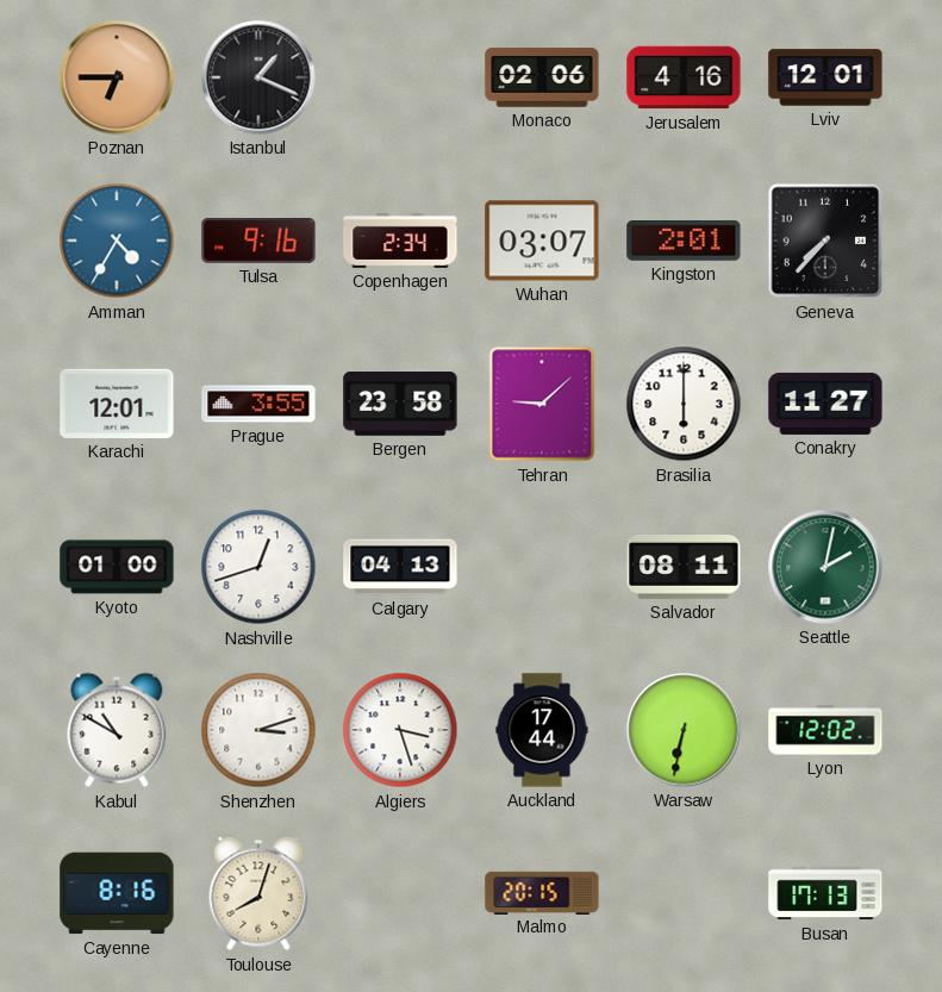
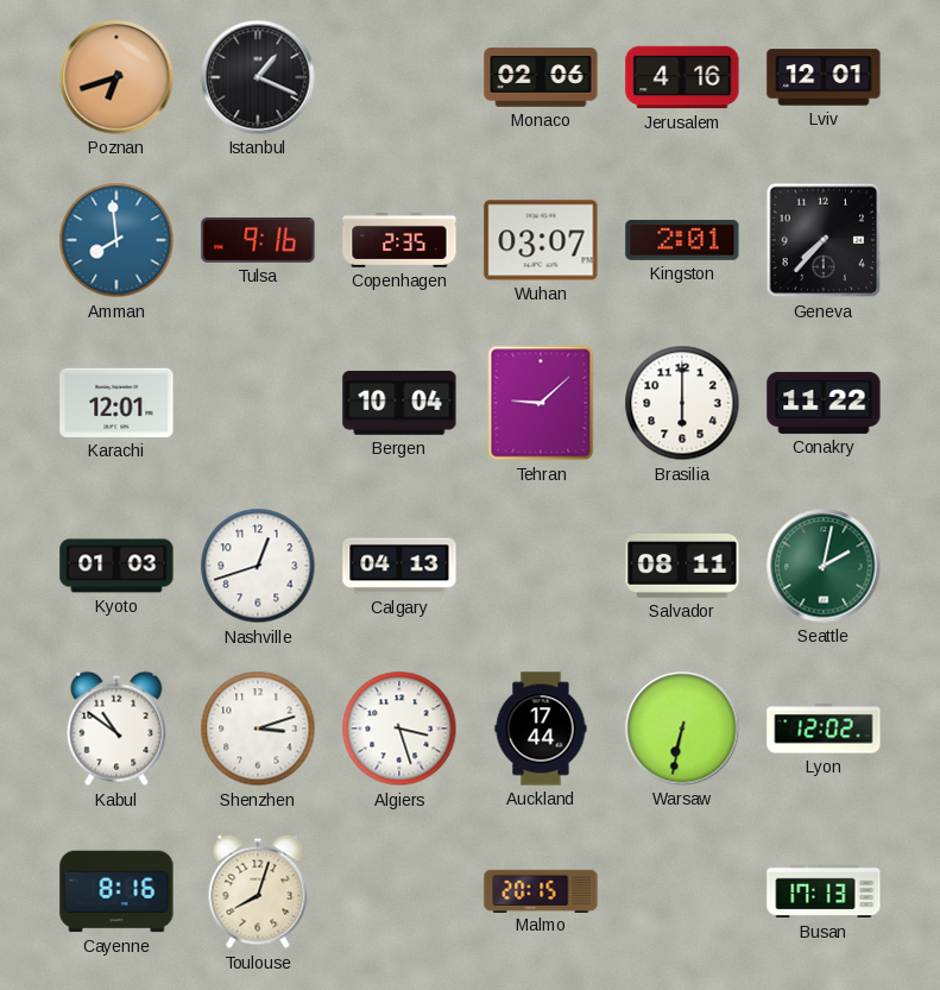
Poznan: 6:45 -> 6:42 (116, 77)
Amman: 4:35 -> 7:59 (116, 240)
Copenhagen: 2:34 -> 2:35 (399, 240)
Prague: 3:55 -> none (258, 404)
Bergen: 23:58 -> 10:04 (399, 404)
Conakry: 11:27 -> 11:22 (824, 403)
Kyoto: 01:00 -> 01:03 (116, 566)
Kabul: 10:50 -> 10:51 (116, 729)
